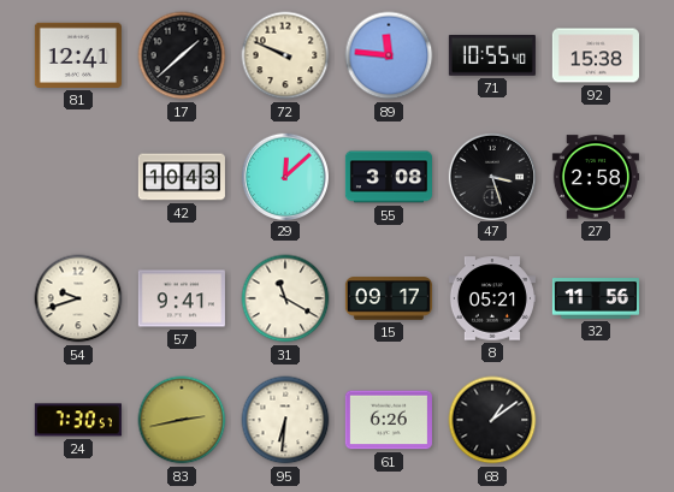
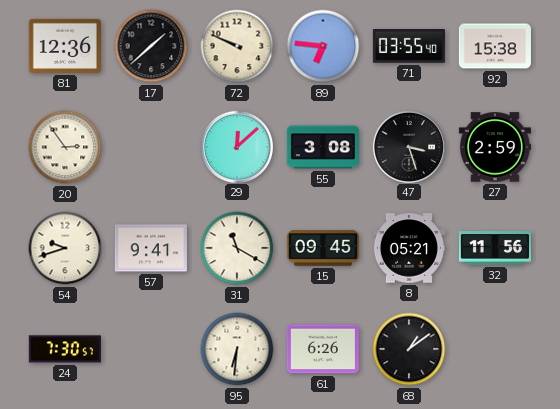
81: 12:41 -> 12:36 (65, 46)
89: 11:46 -> 6:46 (323, 46)
71: 10:55 -> 03:55 (409, 47)
20: none -> 2:54 (65, 147)
42: 10:43 -> none (182, 177)
27: 2:58 -> 2:59 (495, 147)
15: 09:17 -> 09:45 (323, 248)
83: 2:43 -> none (182, 420)
